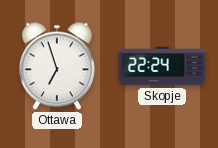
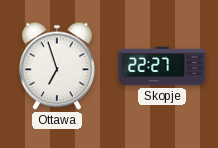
Skopje: 22:24 -> 22:27 (162, 66)
